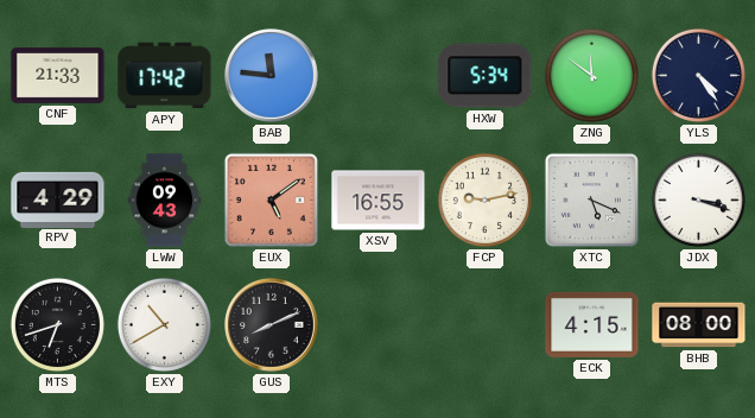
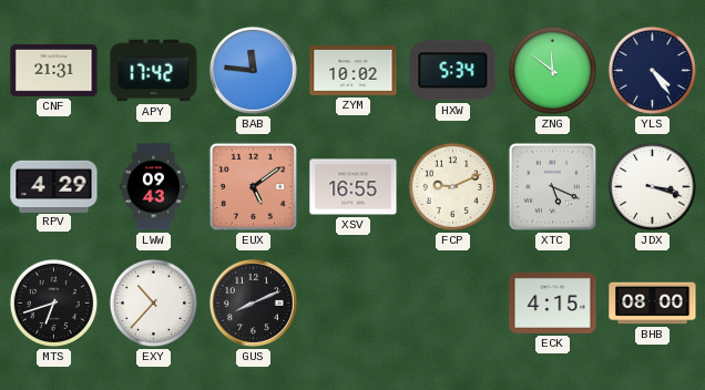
CNF: 21:33 -> 21:31 (54, 70)
ZYM: none -> 10:02 (354, 70)
FCP: 9:13 -> 9:11 (452, 186)
EXY: 10:40 -> 10:37 (153, 302)
